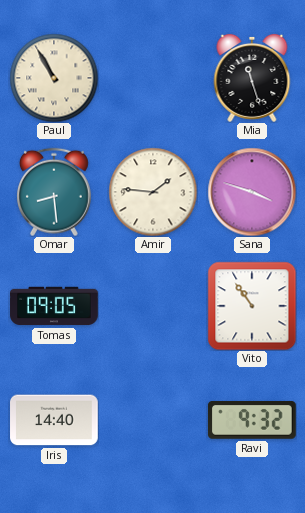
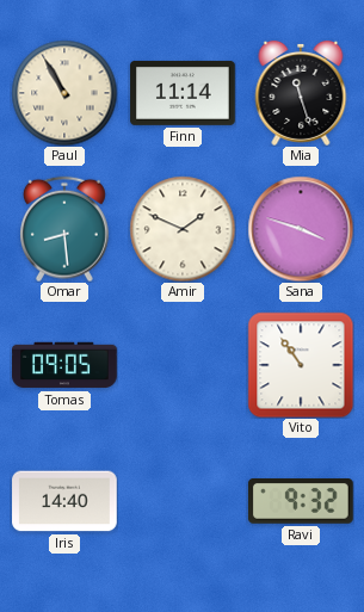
Finn: none -> 11:14 (183, 93)
Amir: 1:46 -> 1:49 (183, 229)
